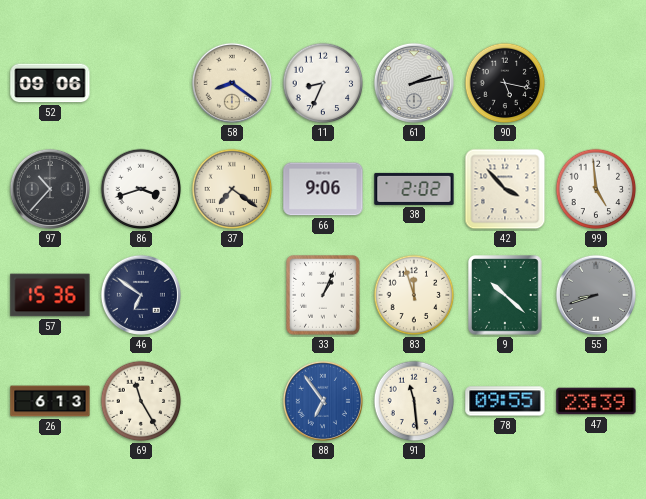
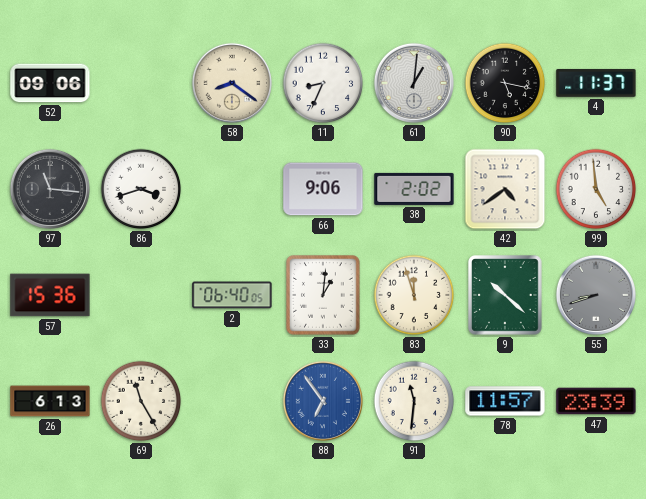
61: 2:13 -> 1:01 (414, 83)
4: none -> 11:37 (596, 83)
97: 10:37 -> 11:16 (50, 189)
37: 7:21 -> none (232, 189)
42: 3:53 -> 4:39 (505, 189)
46: 6:51 -> none (141, 295)
2: none -> 06:40 (232, 295)
33: 1:04 -> 1:01 (323, 295)
91: 11:29 -> 11:31 (414, 401)
78: 09:55 -> 11:57 (505, 401)
